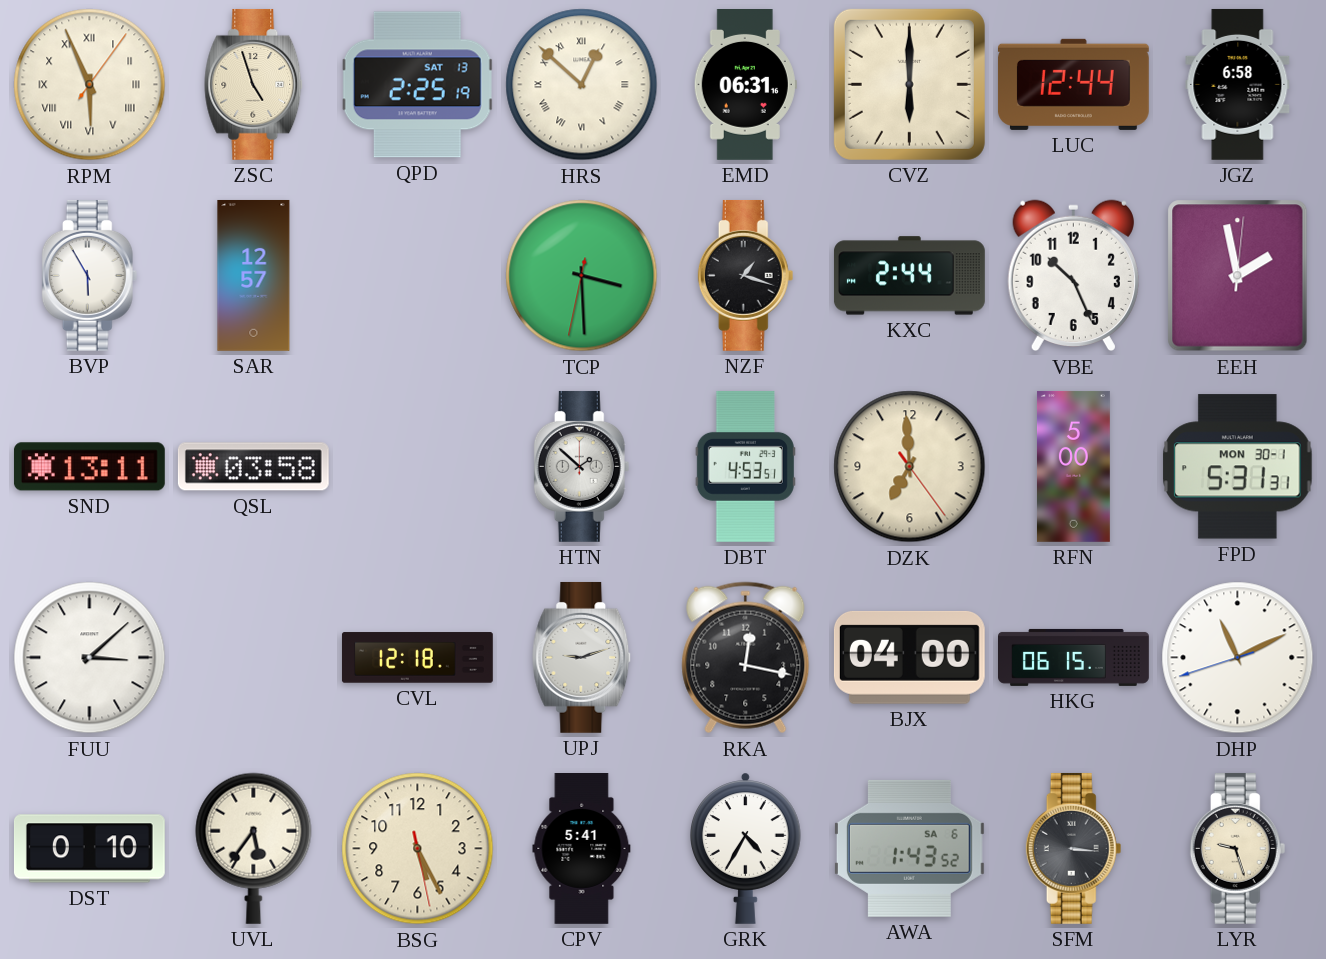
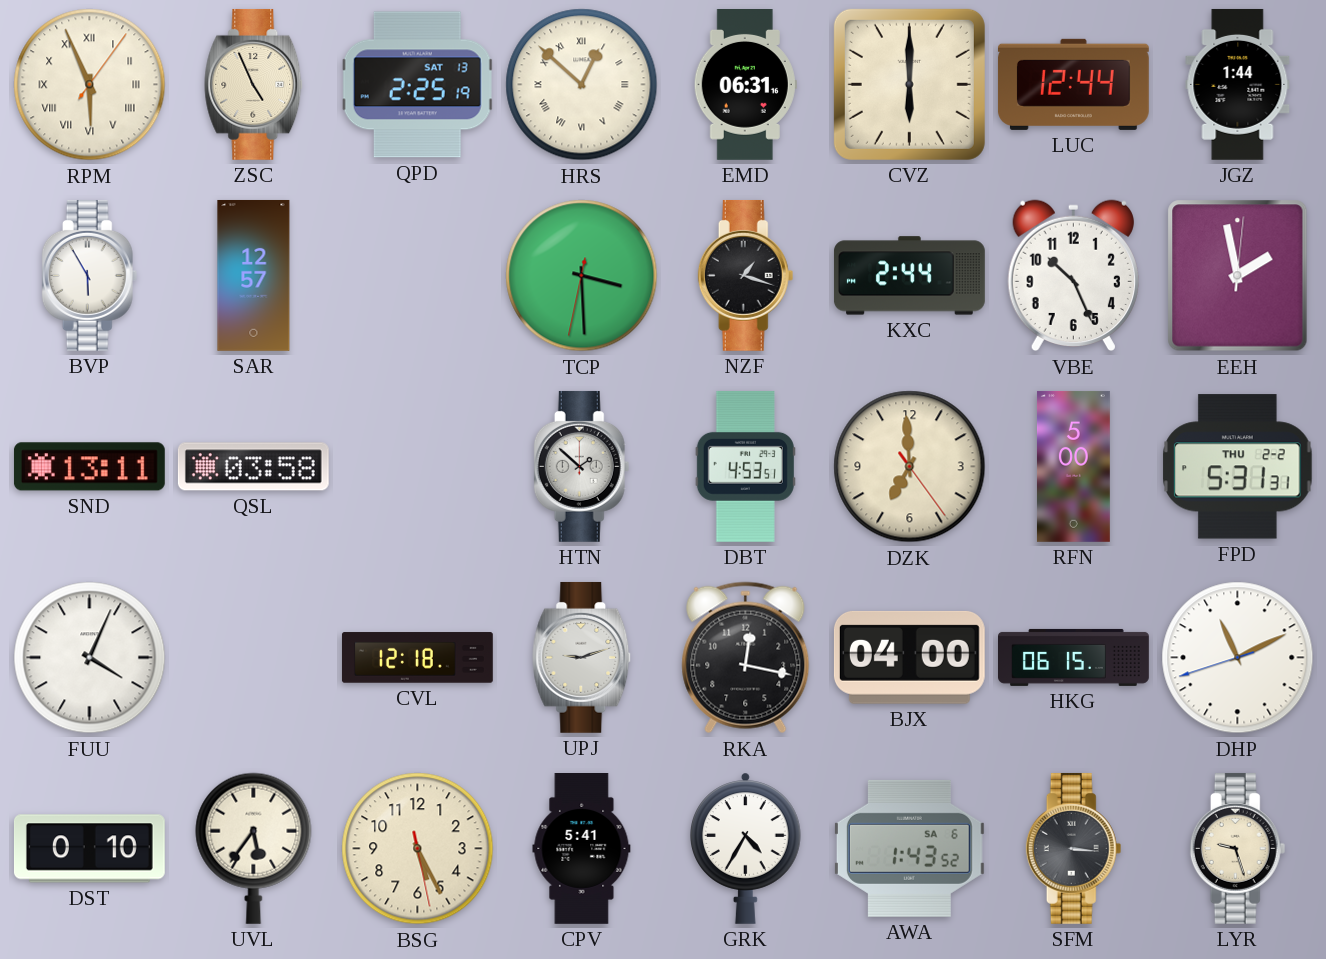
ZSC: 4:57 -> 4:56 (254, 84)
JGZ: 6:58 -> 1:44 (1238, 84)
FPD date: MON 30-1 -> THU 2-2 (1238, 467)
FUU: 3:08 -> 4:04 (90, 658)
